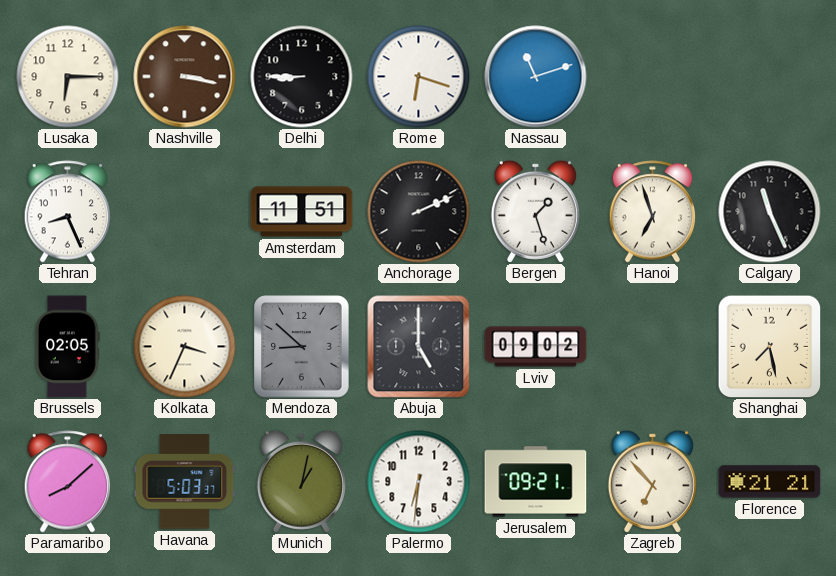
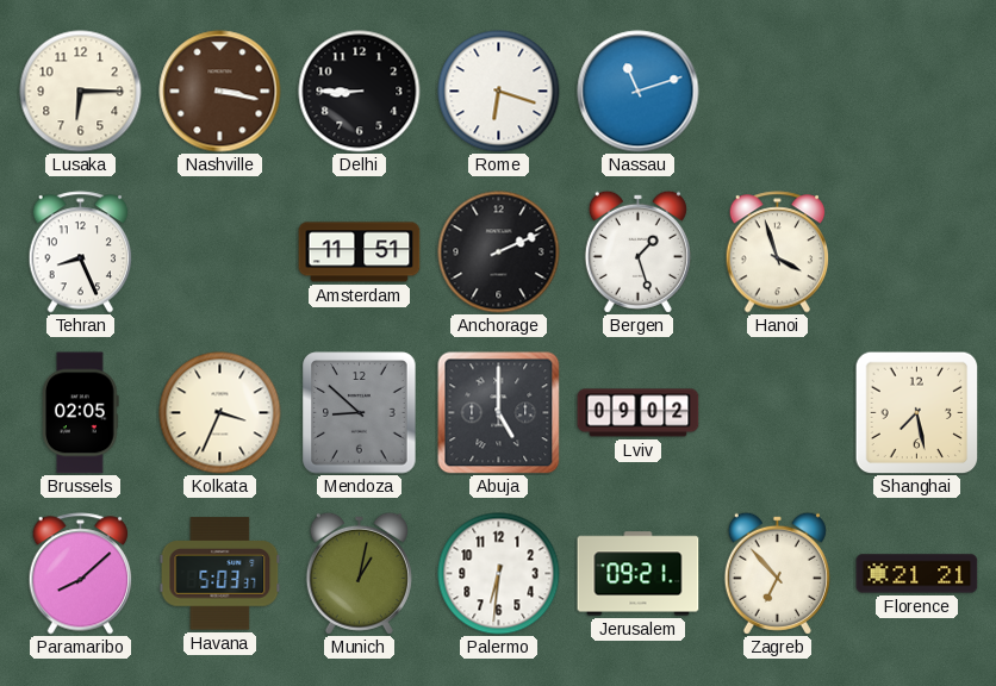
Hanoi: 6:57 -> 3:57 (778, 252)
Calgary: 11:26 -> none (770, 212)
